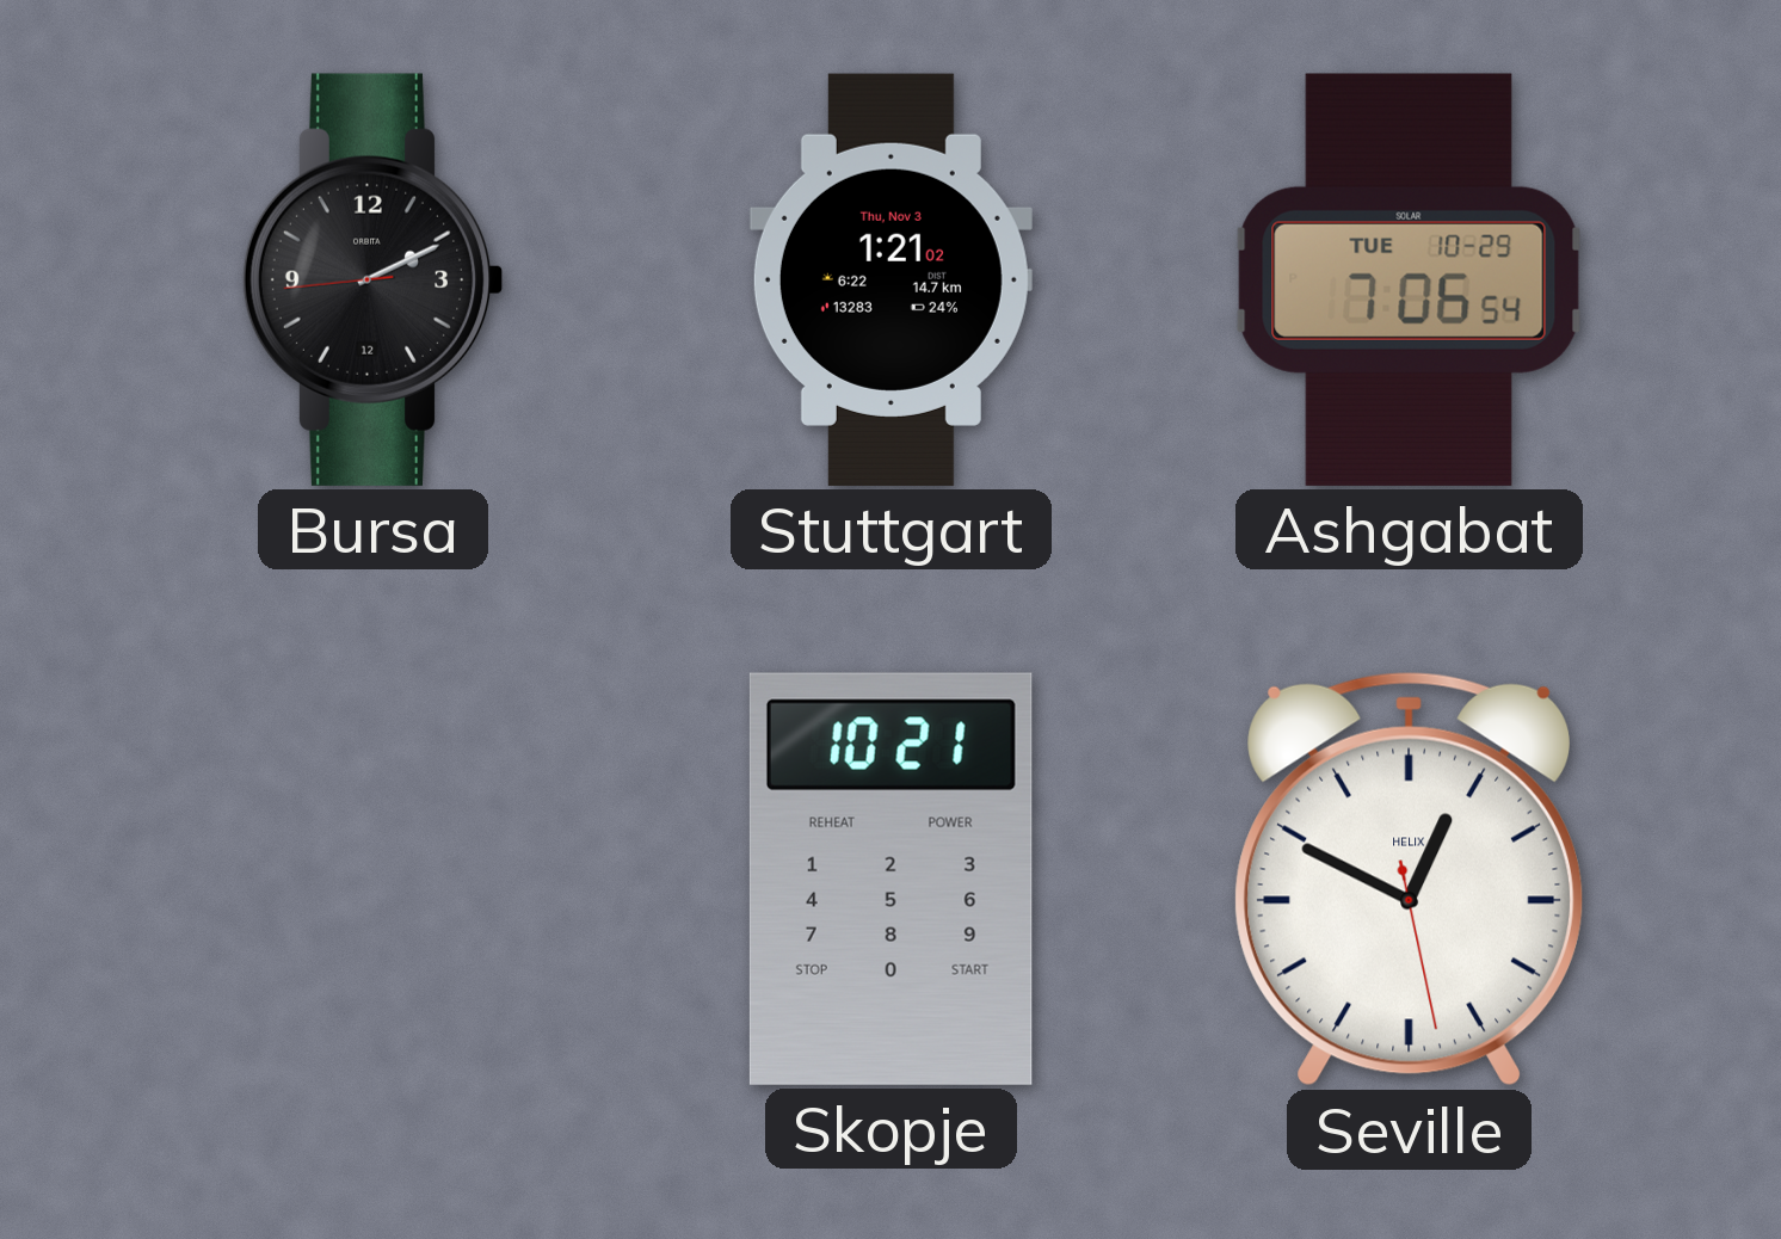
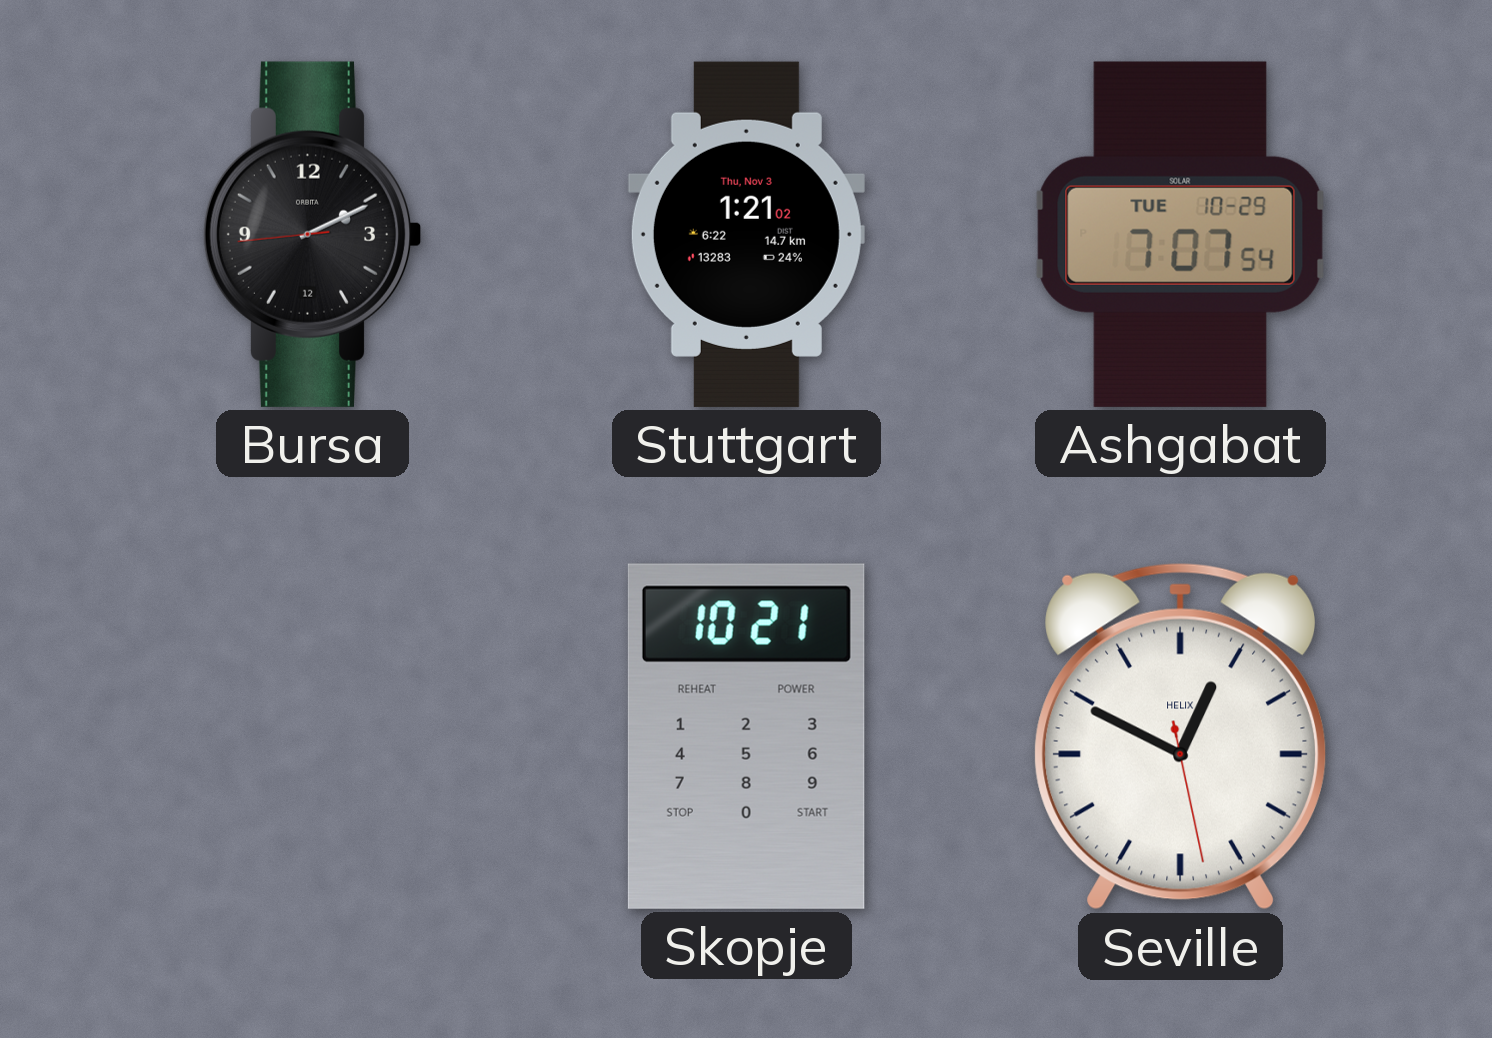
Ashgabat: 7:06 -> 7:07 (1180, 234)
